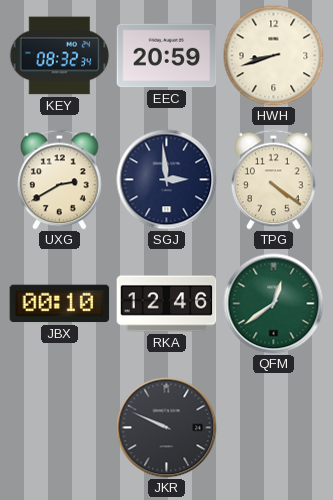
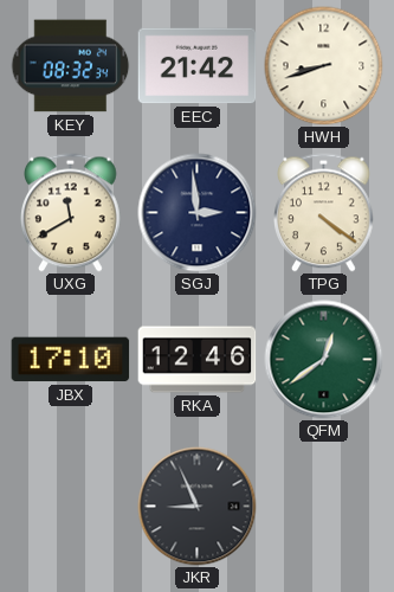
EEC: 20:59 -> 21:42 (198, 66)
UXG: 2:40 -> 11:40 (71, 213)
JBX: 00:10 -> 17:10 (71, 360)
JKR: 9:49 -> 8:56 (198, 507)
